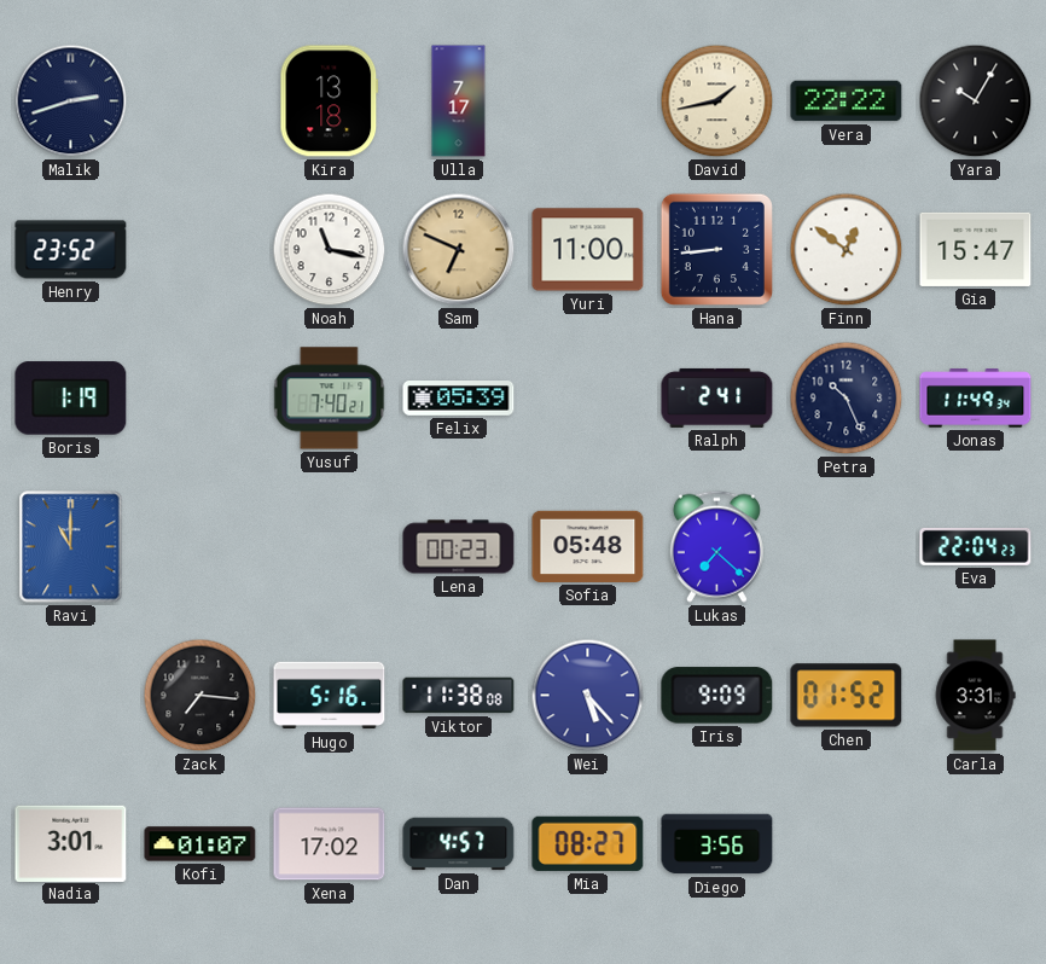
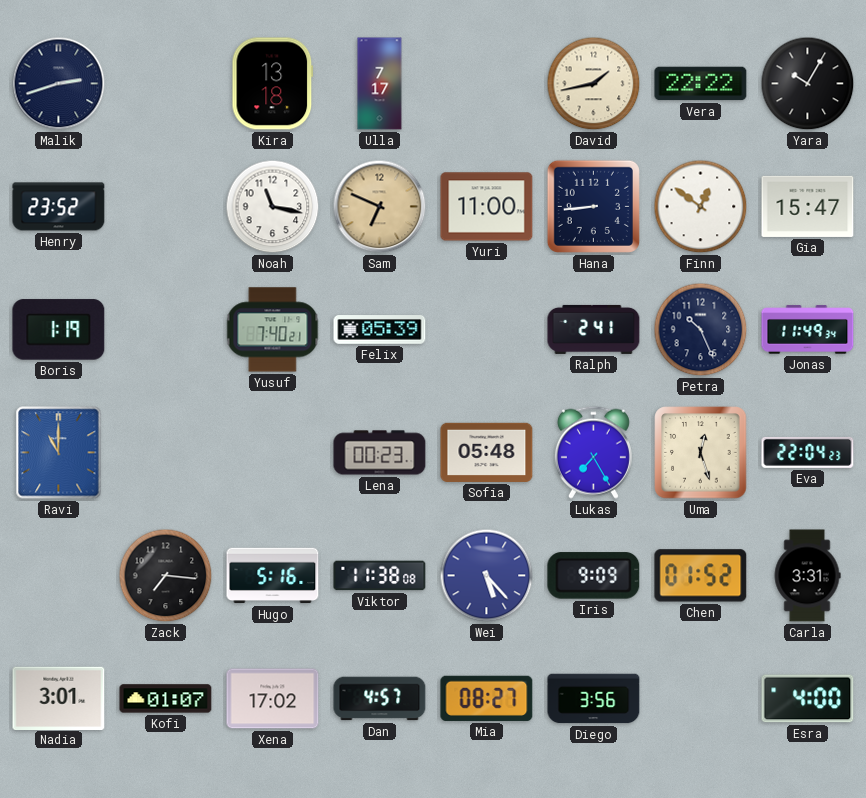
Lukas: 7:22 -> 7:25 (593, 452)
Uma: none -> 12:27 (701, 453)
Esra: none -> 4:00 (808, 699)
